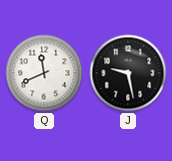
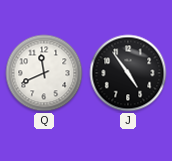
J: 9:28 -> 4:54 (128, 73)
